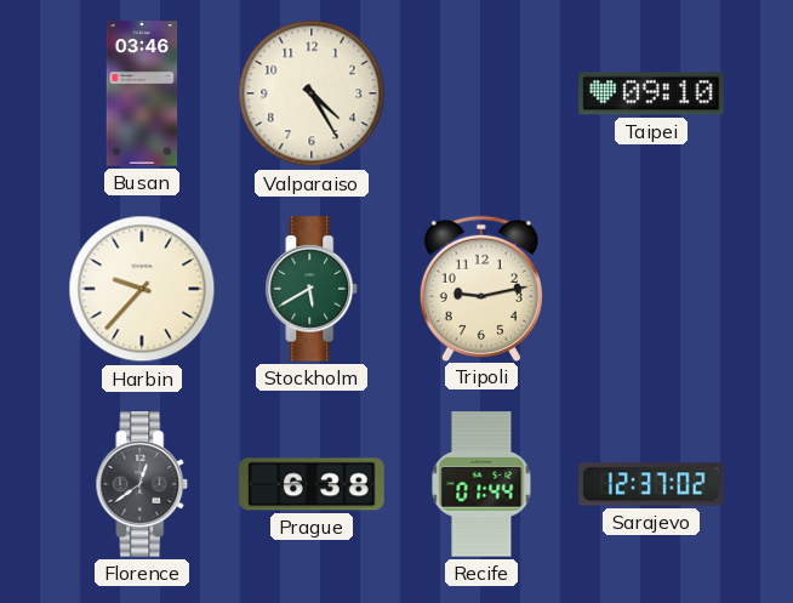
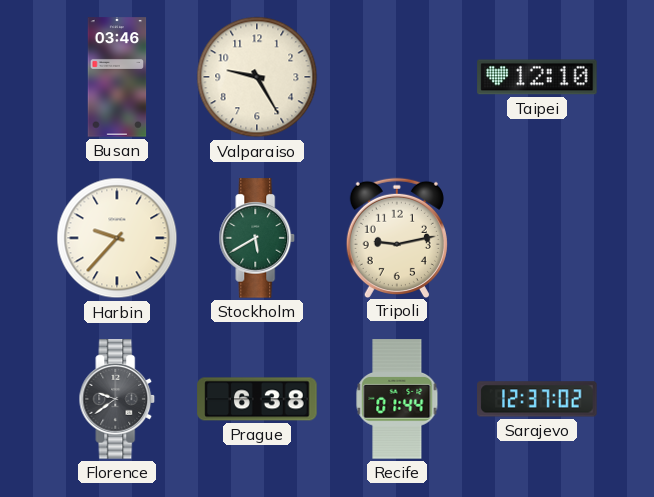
Valparaiso: 4:25 -> 9:25 (257, 77)
Taipei: 09:10 -> 12:10 (537, 77)
Florence: 12:39 -> 9:39 (117, 399)
